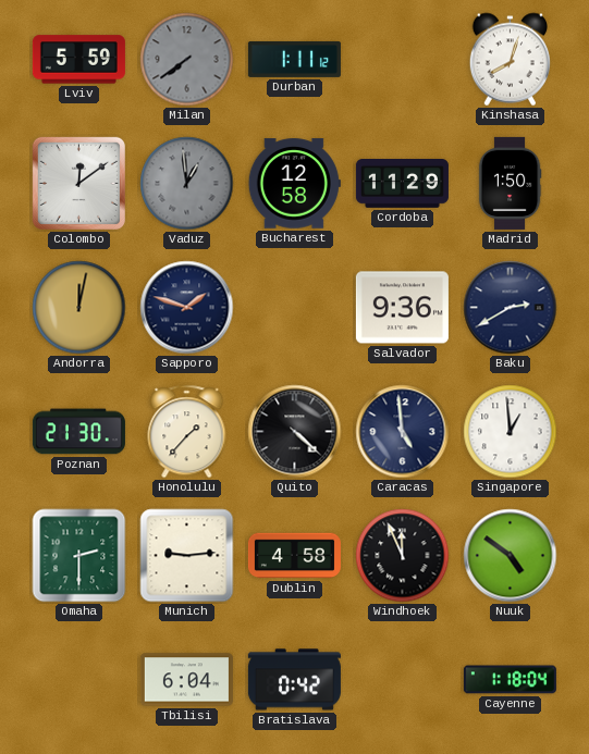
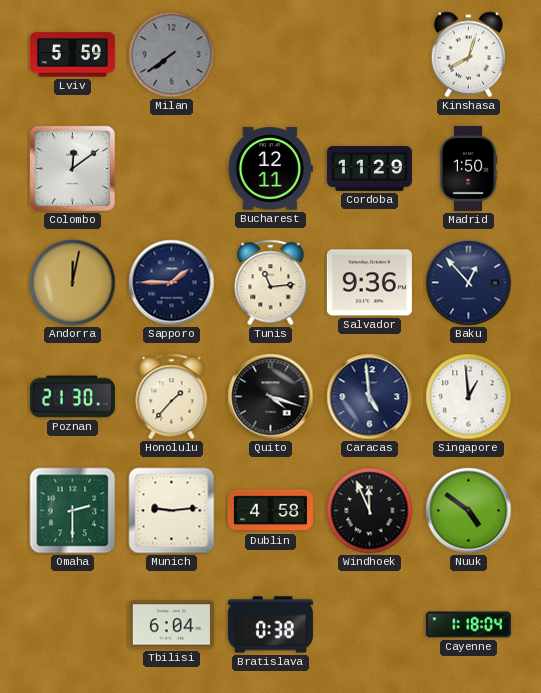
Durban: 1:11 -> none (294, 59)
Vaduz: 12:59 -> none (187, 184)
Bucharest: 12:58 -> 12:11 (270, 169)
Sapporo: 1:48 -> 1:45 (172, 283)
Tunis: none -> 11:14 (271, 283)
Baku: 2:40 -> 12:53 (469, 283)
Quito: 4:22 -> 4:18 (271, 397)
Bratislava: 0:42 -> 0:38 (270, 625)
